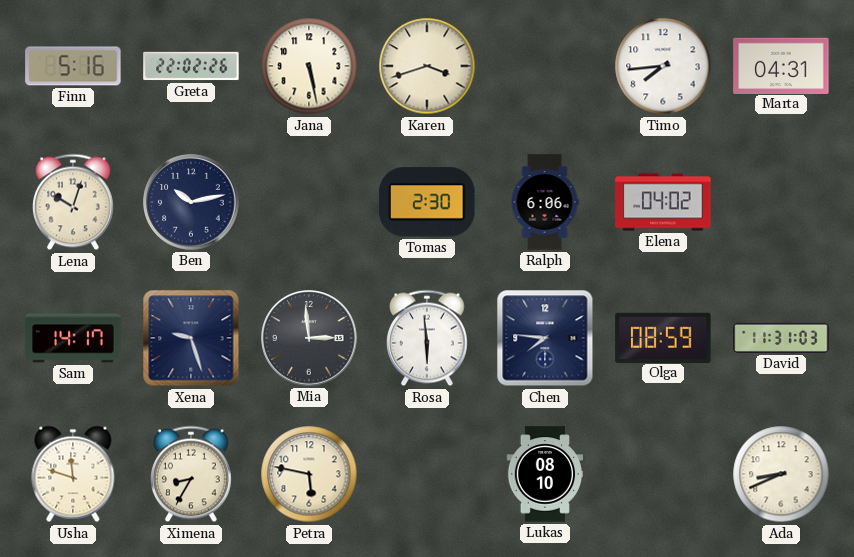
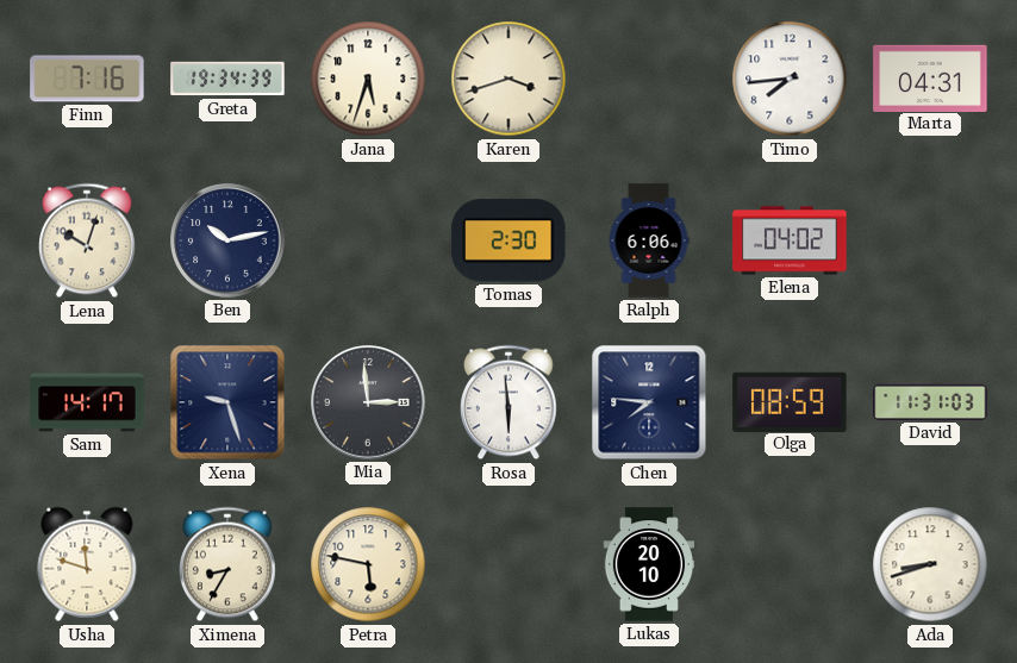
Finn: 5:16 -> 7:16 (87, 79)
Greta: 22:02 -> 19:34 (227, 79)
Jana: 5:28 -> 5:33 (368, 79)
Lukas: 08:10 -> 20:10 (648, 564)
Ada: 8:41 -> 8:42 (930, 564)
